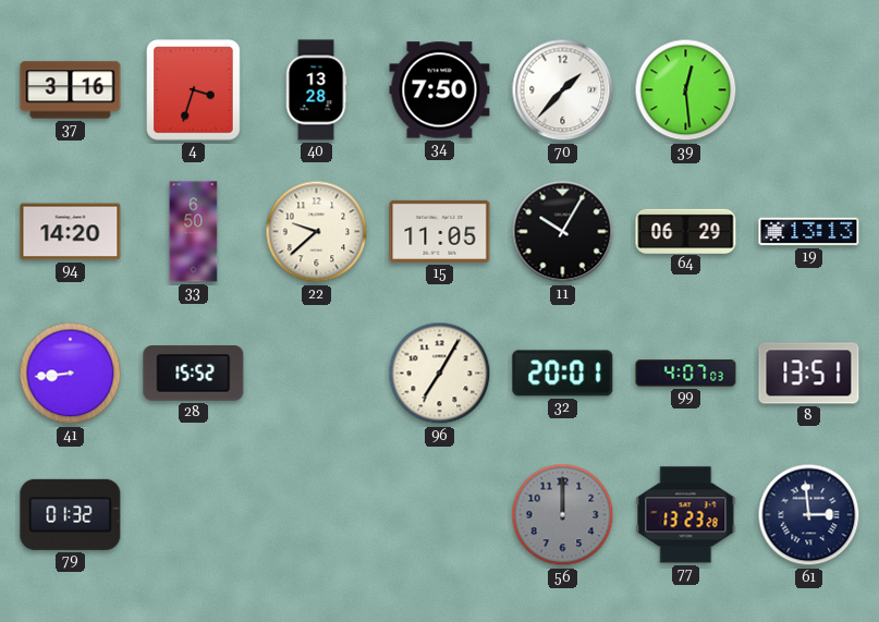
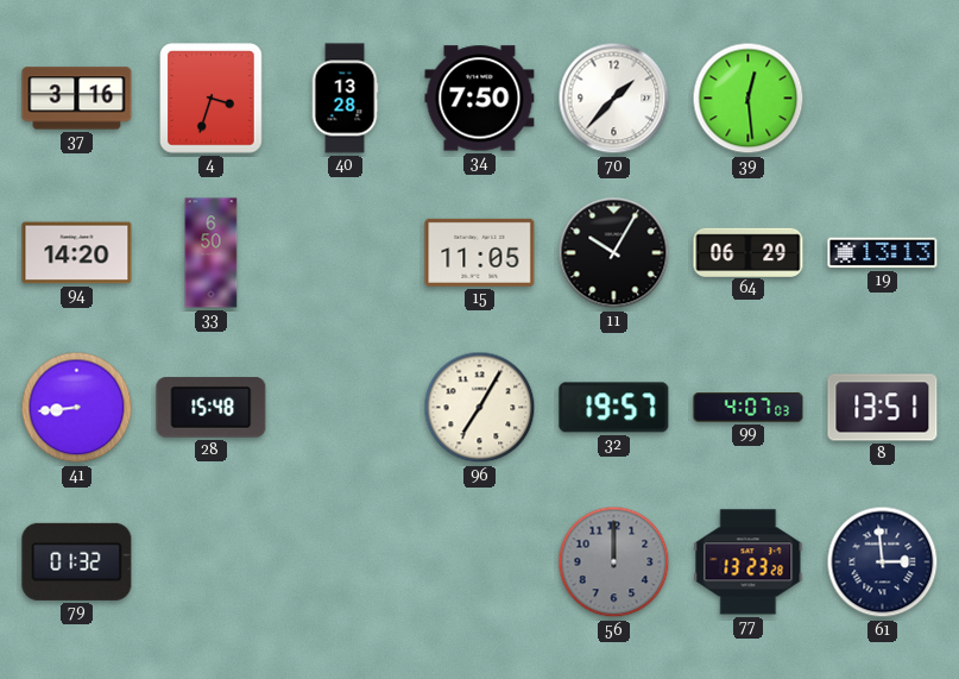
22: 9:38 -> none (317, 232)
28: 15:52 -> 15:48 (212, 408)
32: 20:01 -> 19:57 (614, 408)
